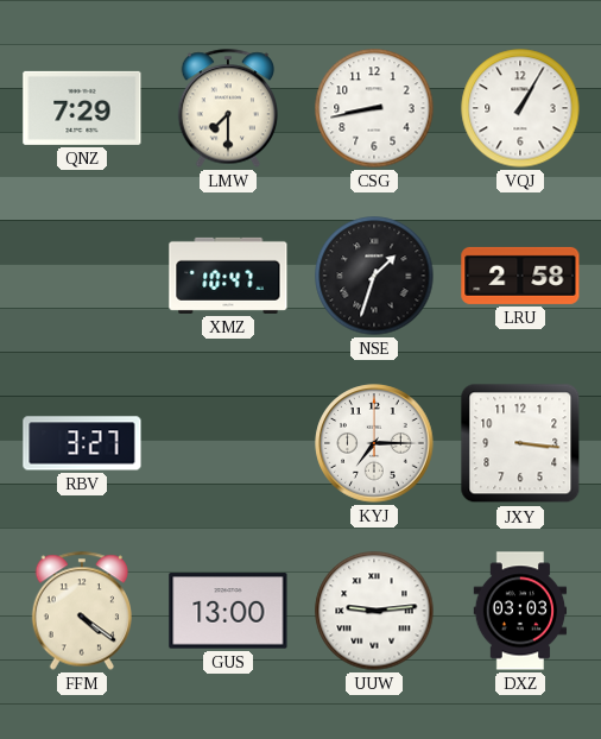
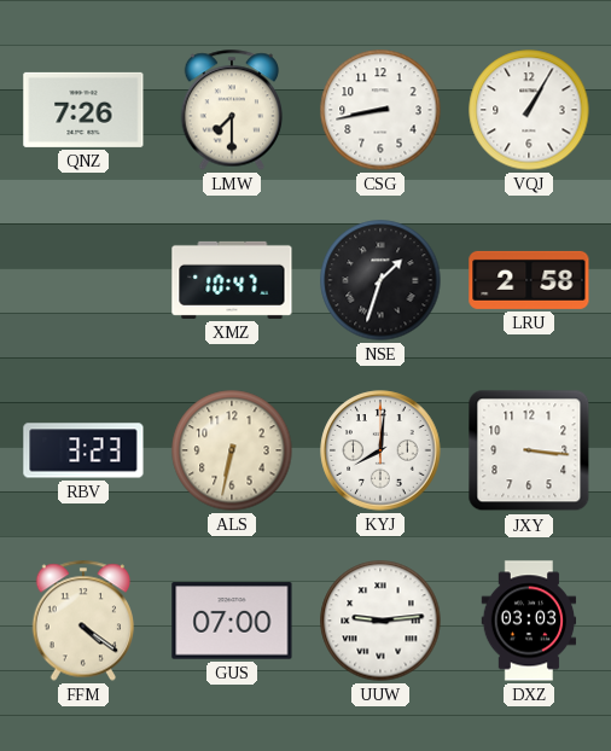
QNZ: 7:29 -> 7:26 (83, 110)
RBV: 3:27 -> 3:23 (83, 450)
ALS: none -> 6:32 (232, 450)
KYJ: 7:15 -> 8:01 (380, 450)
GUS: 13:00 -> 07:00 (232, 621)
